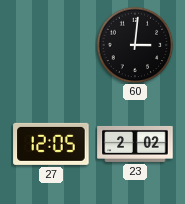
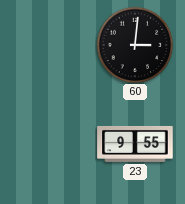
27: 12:05 -> none (51, 144)
23: 2:02 -> 9:55 (135, 144)
